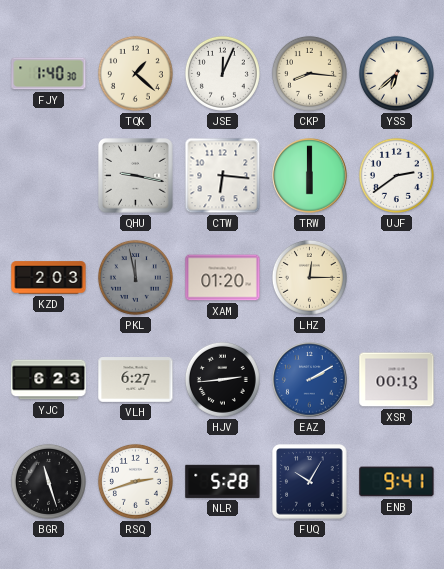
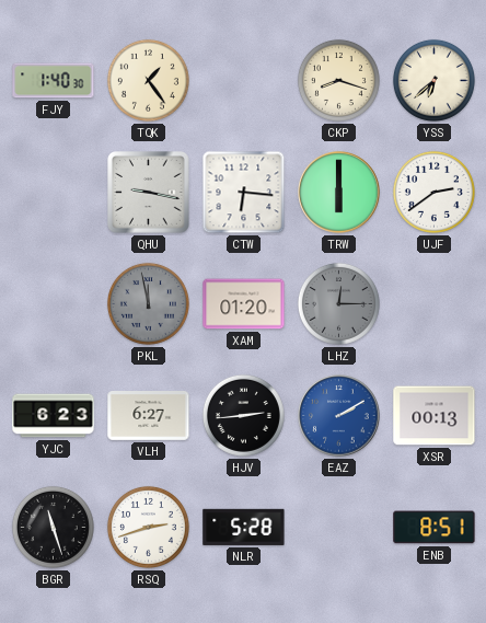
TQK: 1:22 -> 1:24 (148, 80)
JSE: 12:04 -> none (222, 73)
CKP: 8:16 -> 8:18 (338, 80)
KZD: 2:03 -> none (49, 278)
LHZ dial: cream -> grey (338, 303)
FUQ: 10:05 -> none (310, 482)
ENB: 9:41 -> 8:51 (435, 528)
